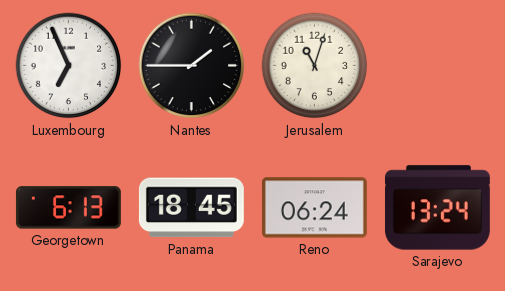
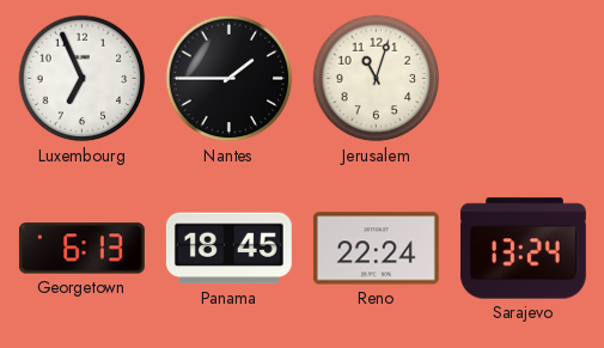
Reno: 06:24 -> 22:24 (376, 249)
